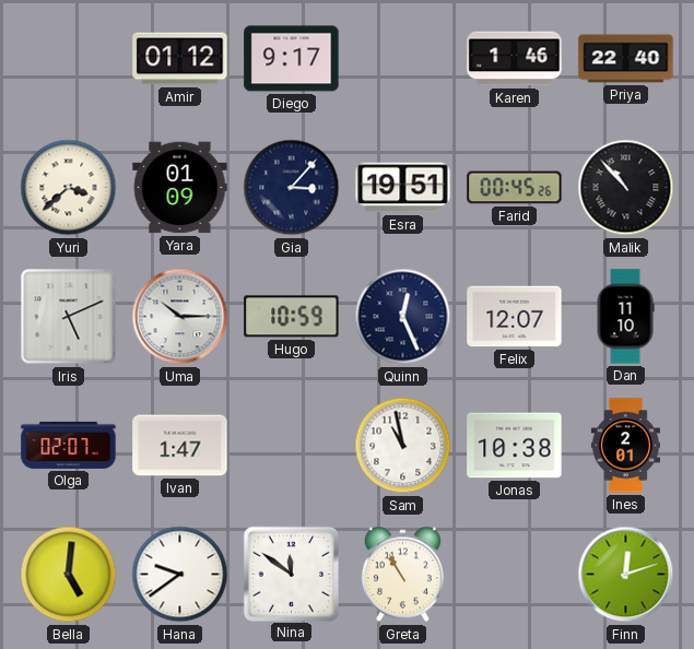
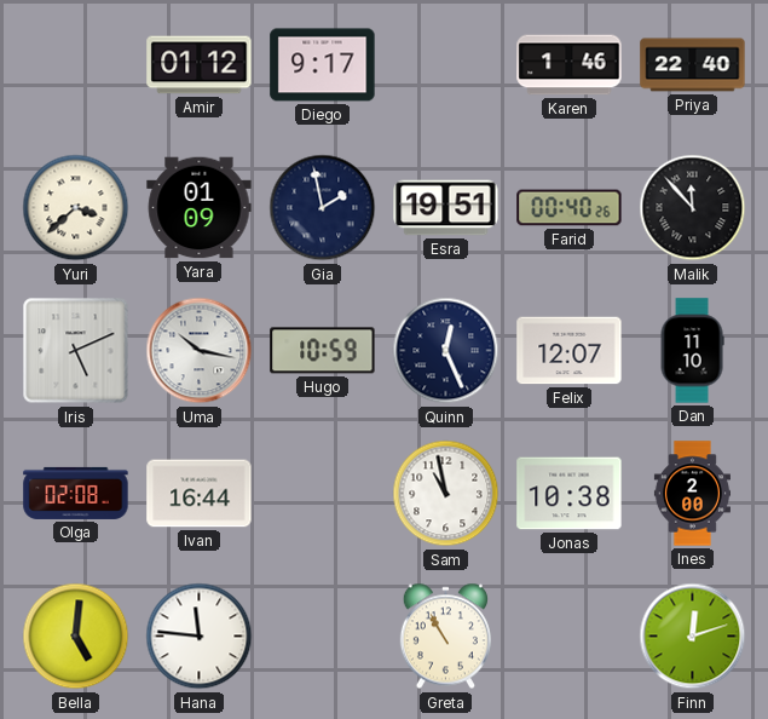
Gia: 3:07 -> 1:58 (323, 208)
Farid: 00:45 -> 00:40 (570, 208)
Malik: 10:53 -> 11:53 (693, 208)
Uma: 10:15 -> 10:17 (200, 351)
Olga: 02:07 -> 02:08 (76, 493)
Ivan: 1:47 -> 16:44 (200, 494)
Ines: 2:01 -> 2:00 (692, 494)
Hana: 9:39 -> 11:46 (200, 637)
Nina: 11:51 -> none (291, 574)
